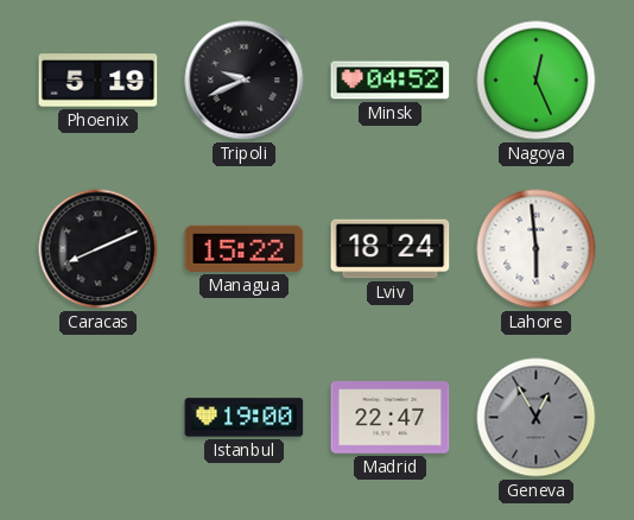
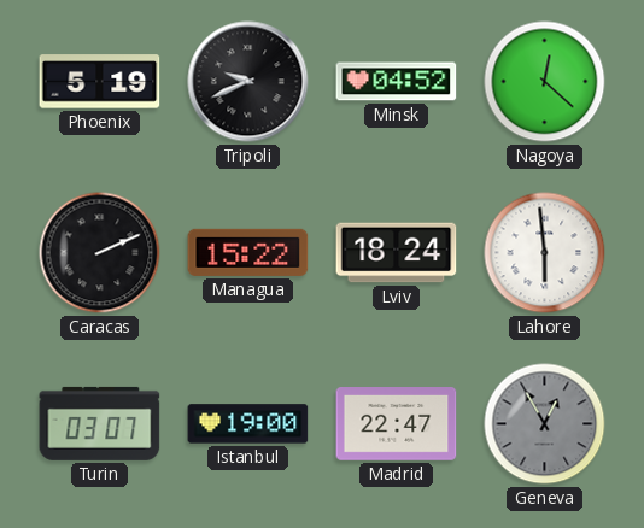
Nagoya: 12:26 -> 12:22 (545, 82)
Caracas: 8:11 -> 2:11 (100, 253)
Turin: none -> 03:07 (100, 423)
